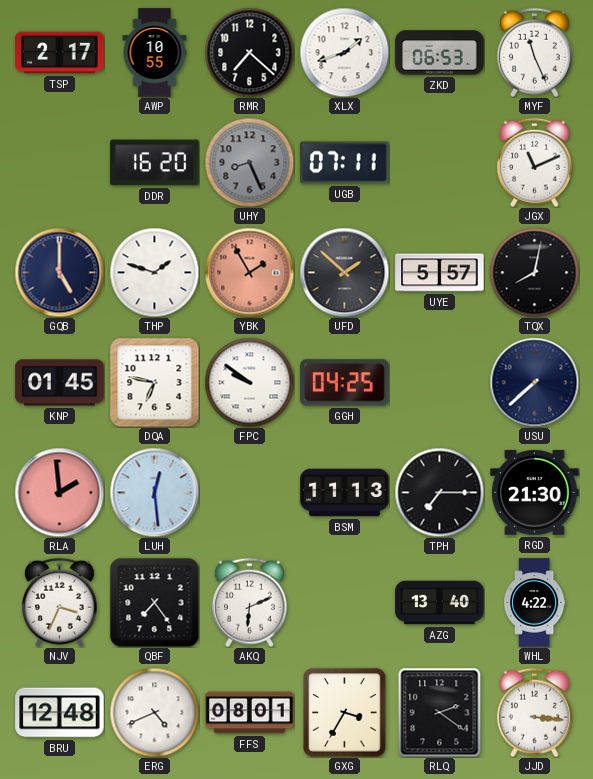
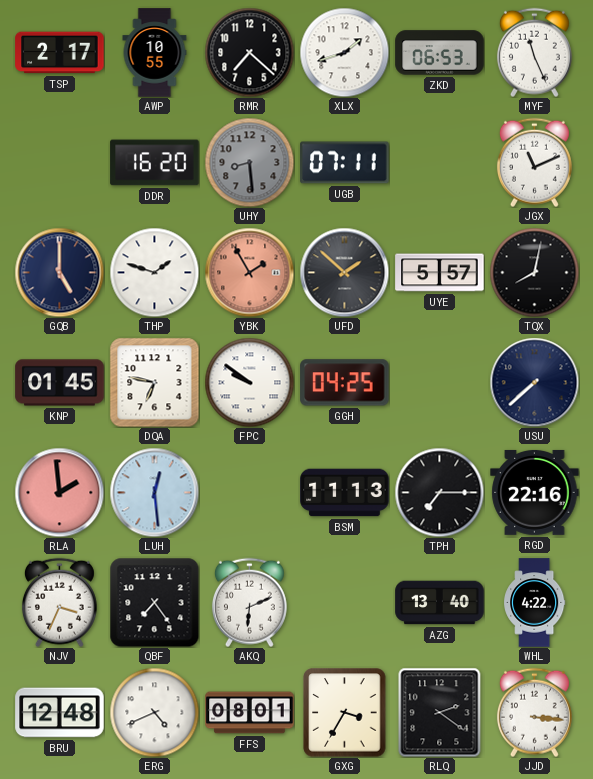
UHY: 8:26 -> 8:29 (249, 162)
RGD: 21:30 -> 22:16 (535, 492)
